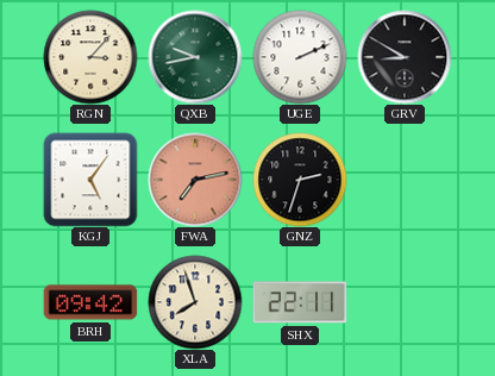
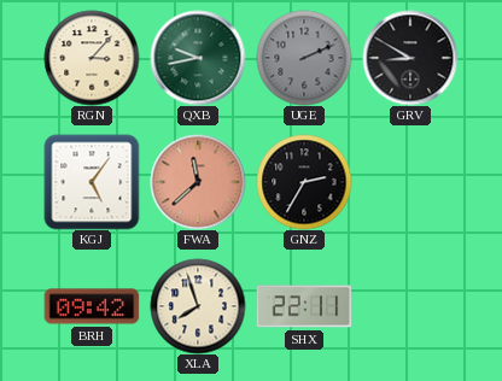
UGE dial: white -> grey (304, 58)
FWA: 7:13 -> 11:38 (198, 182)
GNZ: 2:33 -> 2:35 (304, 182)
